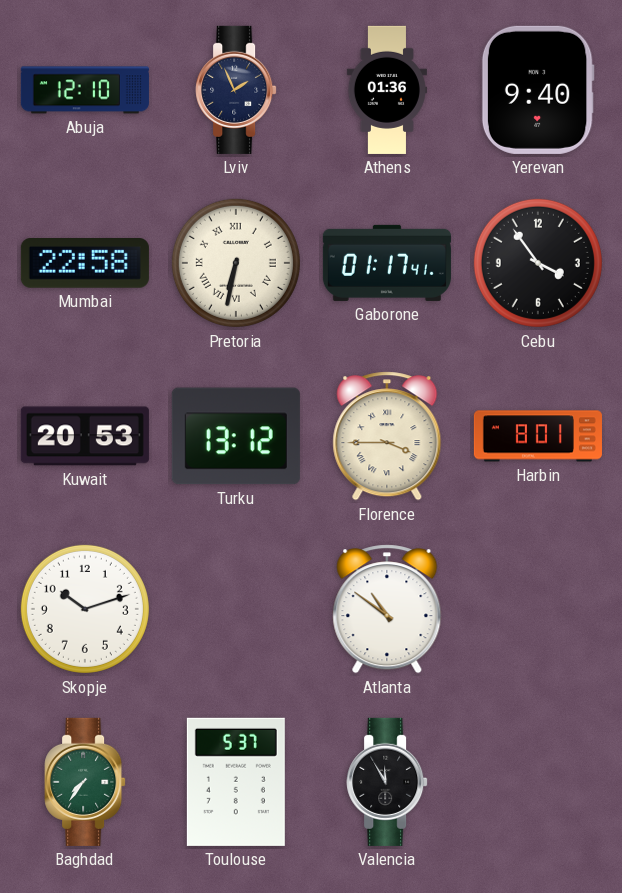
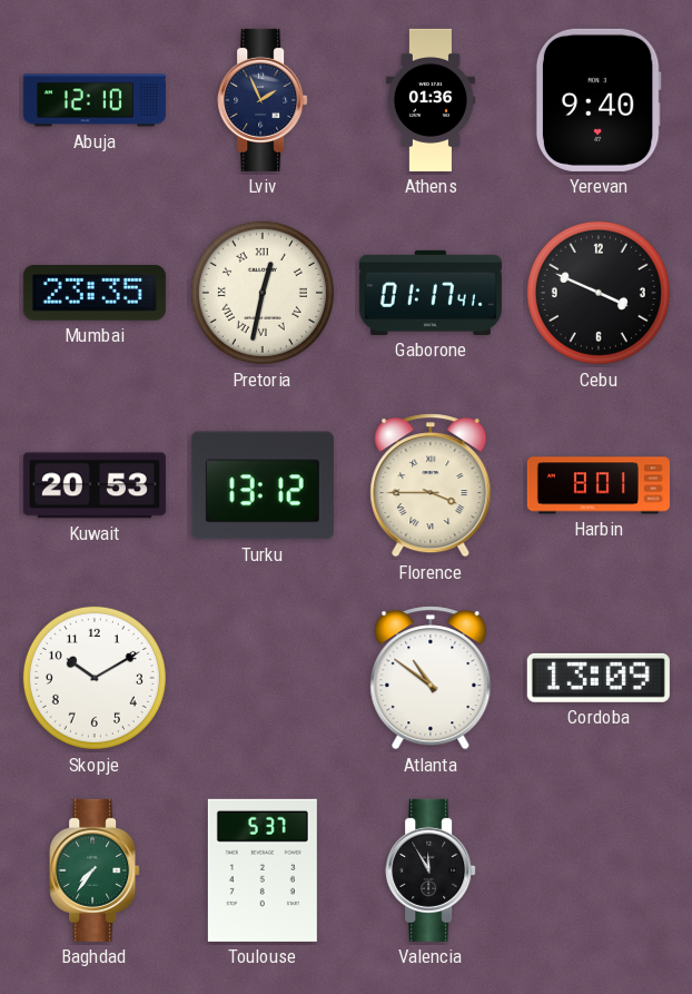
Mumbai: 22:58 -> 23:35 (95, 294)
Pretoria: 6:32 -> 12:32 (263, 293)
Cebu: 3:54 -> 3:49 (599, 293)
Skopje: 10:12 -> 10:10 (95, 678)
Cordoba: none -> 13:09 (599, 678)
